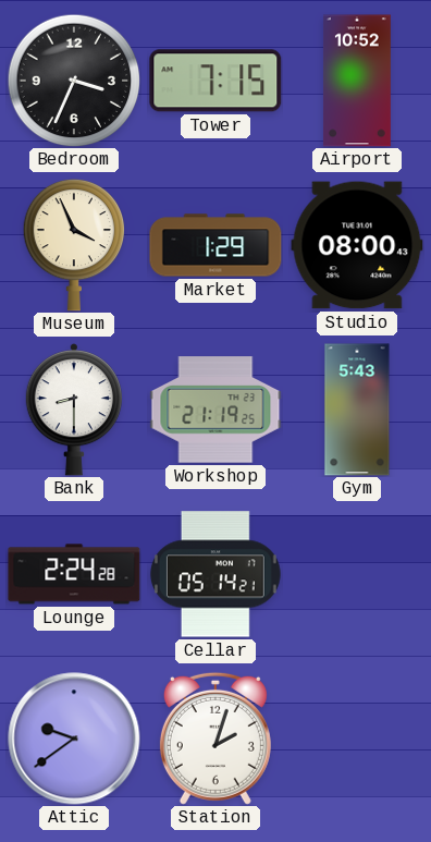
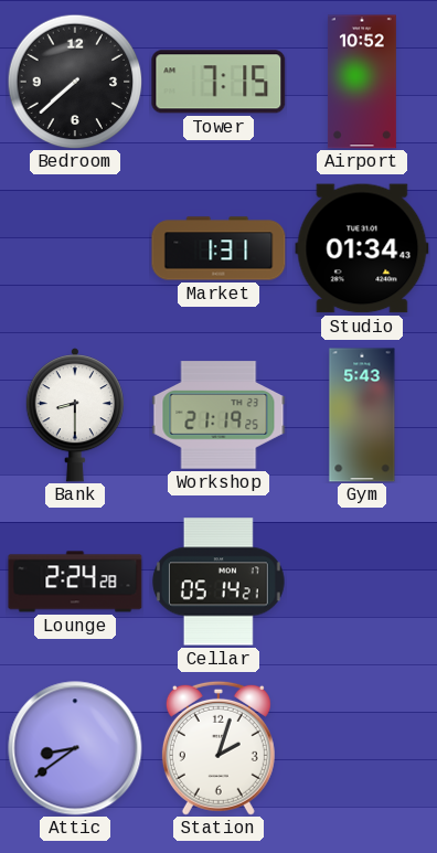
Bedroom: 3:34 -> 7:38 (75, 82)
Museum: 3:56 -> none (74, 245)
Market: 1:29 -> 1:31 (218, 248)
Studio: 08:00 -> 01:34 (362, 248)
Attic: 9:39 -> 8:39 (75, 748)
